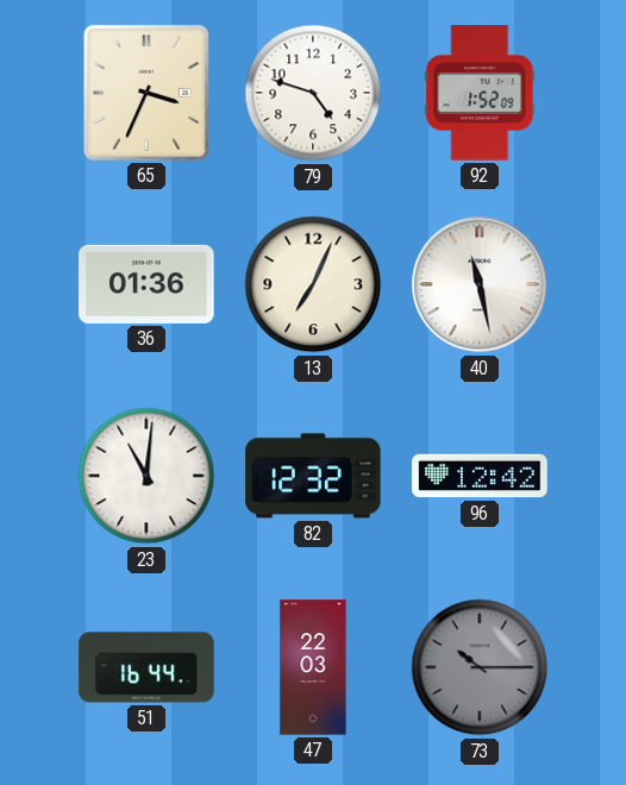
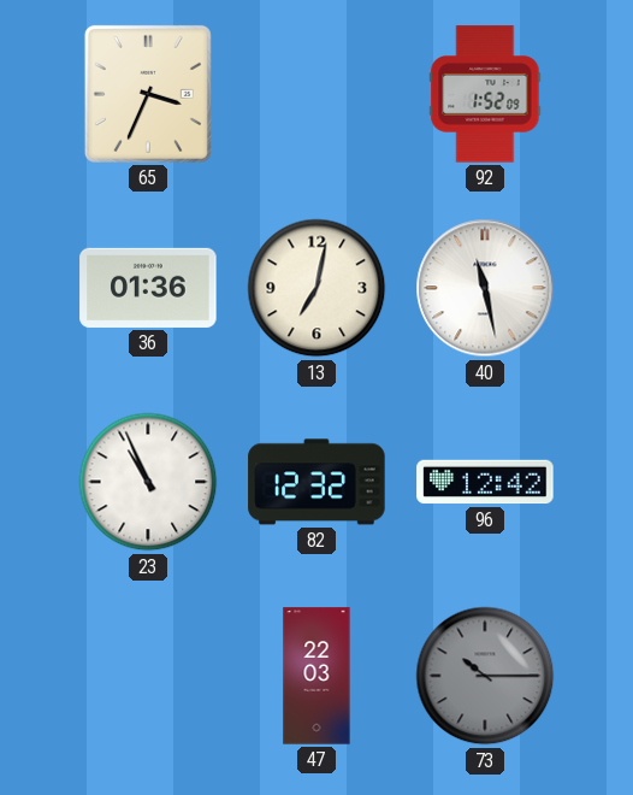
79: 4:48 -> none (313, 93)
13: 7:04 -> 7:02 (316, 288)
23: 11:01 -> 10:56 (148, 482)
51: 16:44 -> none (146, 667)
